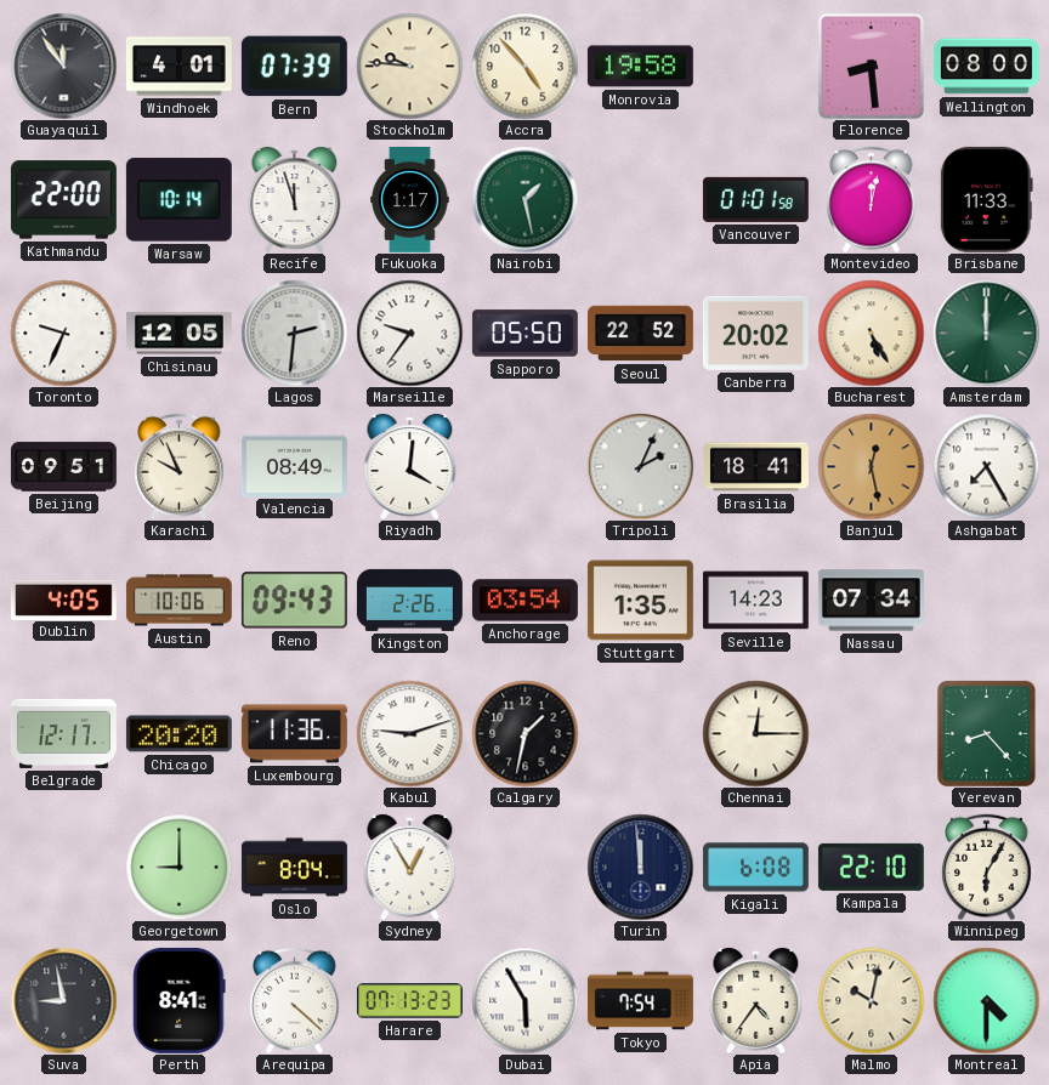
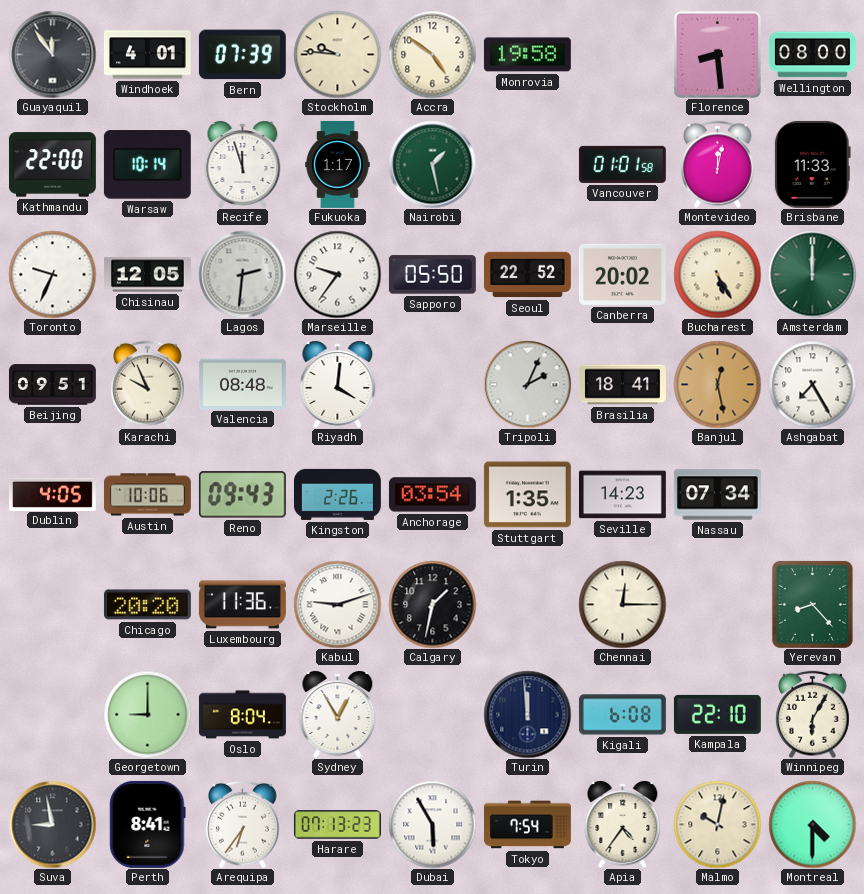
Accra: 4:53 -> 4:51 (432, 54)
Valencia: 08:49 -> 08:48 (242, 384)
Belgrade: 12:17 -> none (63, 733)
Arequipa: 4:22 -> 6:36 (243, 824)
